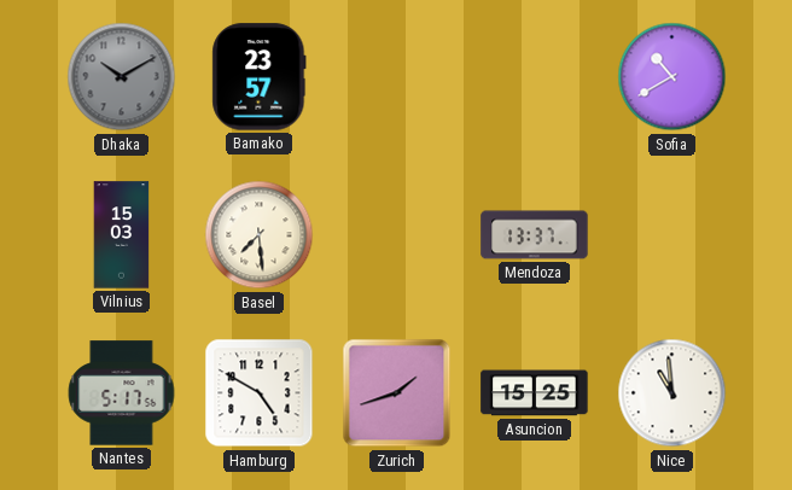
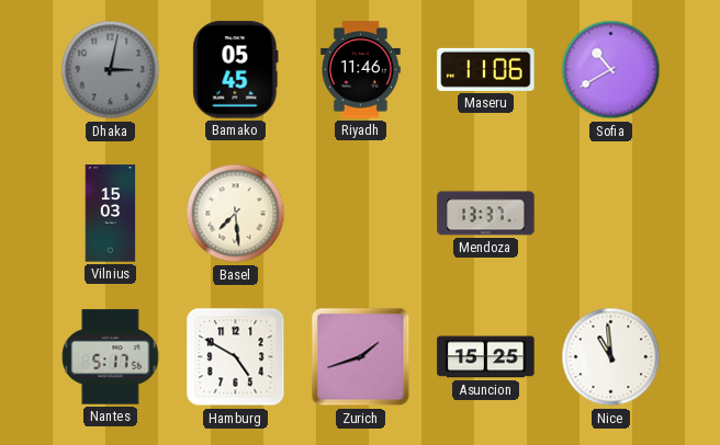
Dhaka: 10:10 -> 3:02 (111, 70)
Bamako: 23:57 -> 05:45 (236, 70)
Riyadh: none -> 11:46 (361, 70)
Maseru: none -> 11:06 (486, 69)
